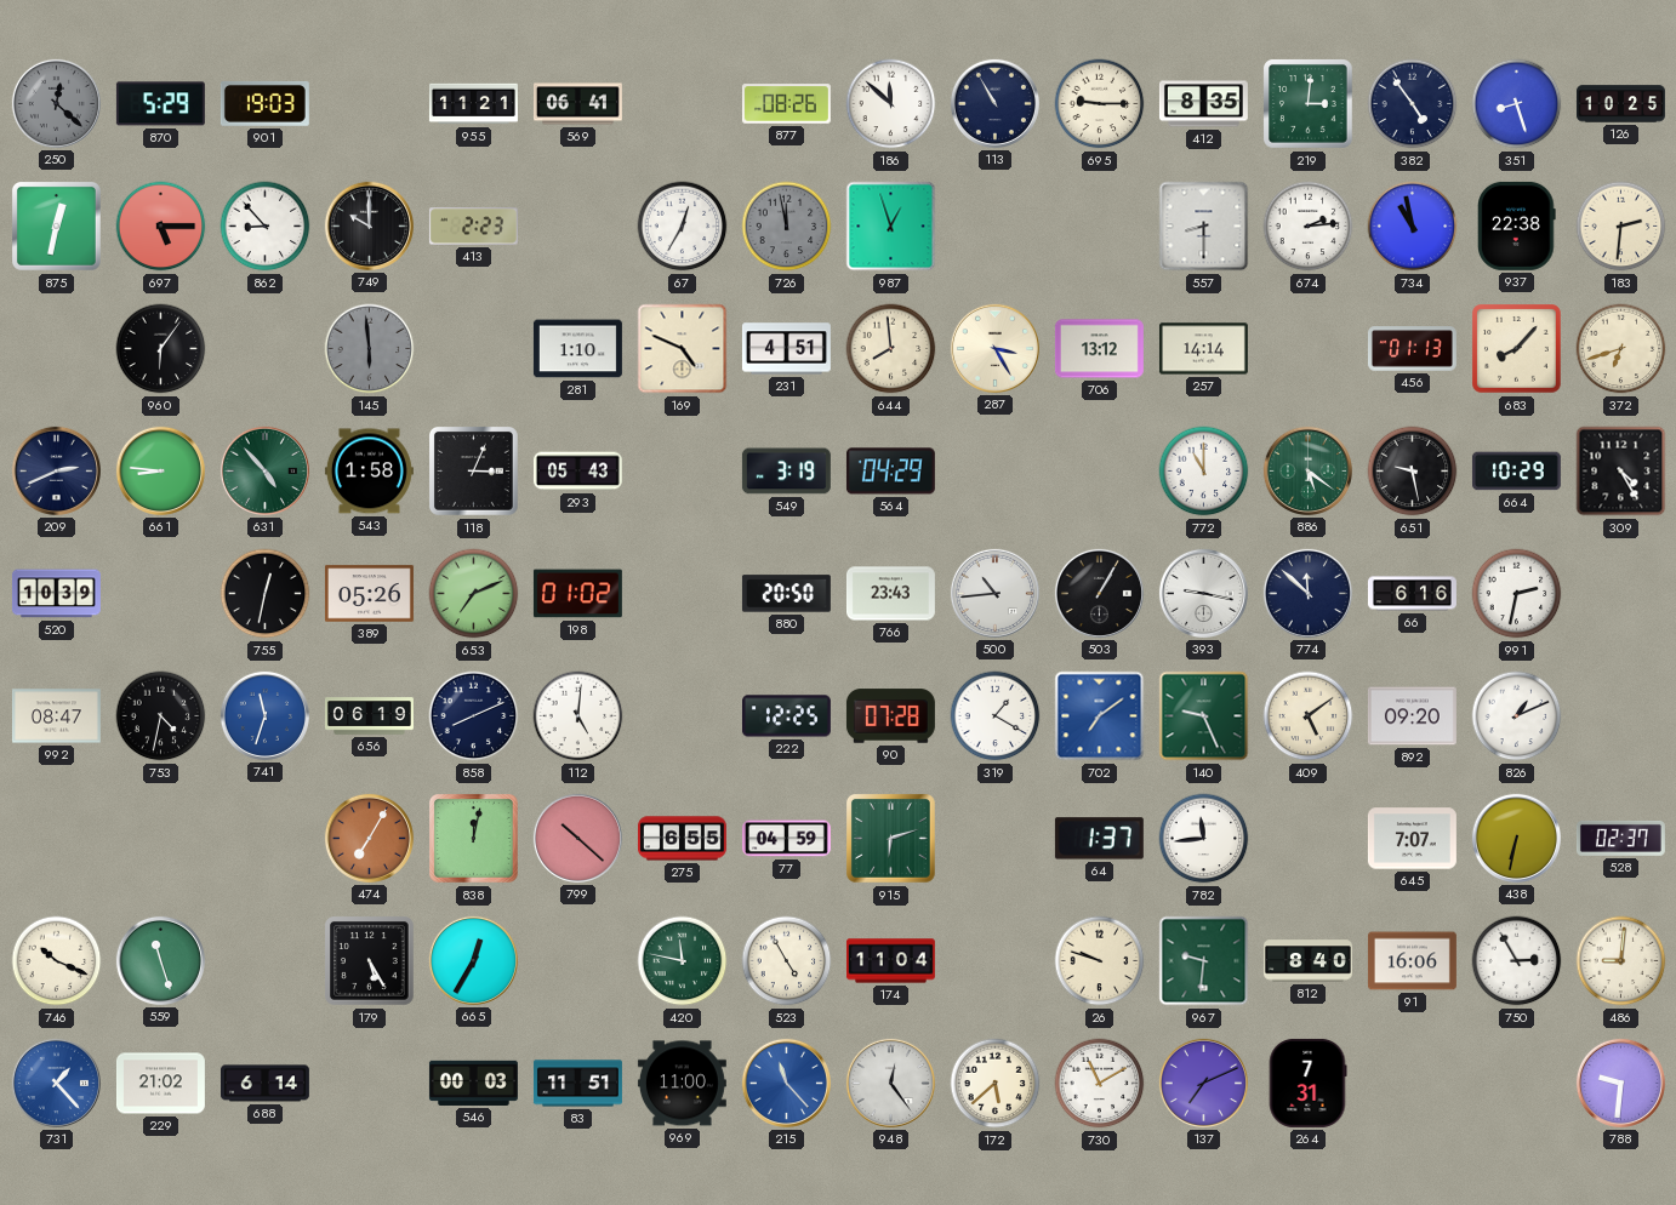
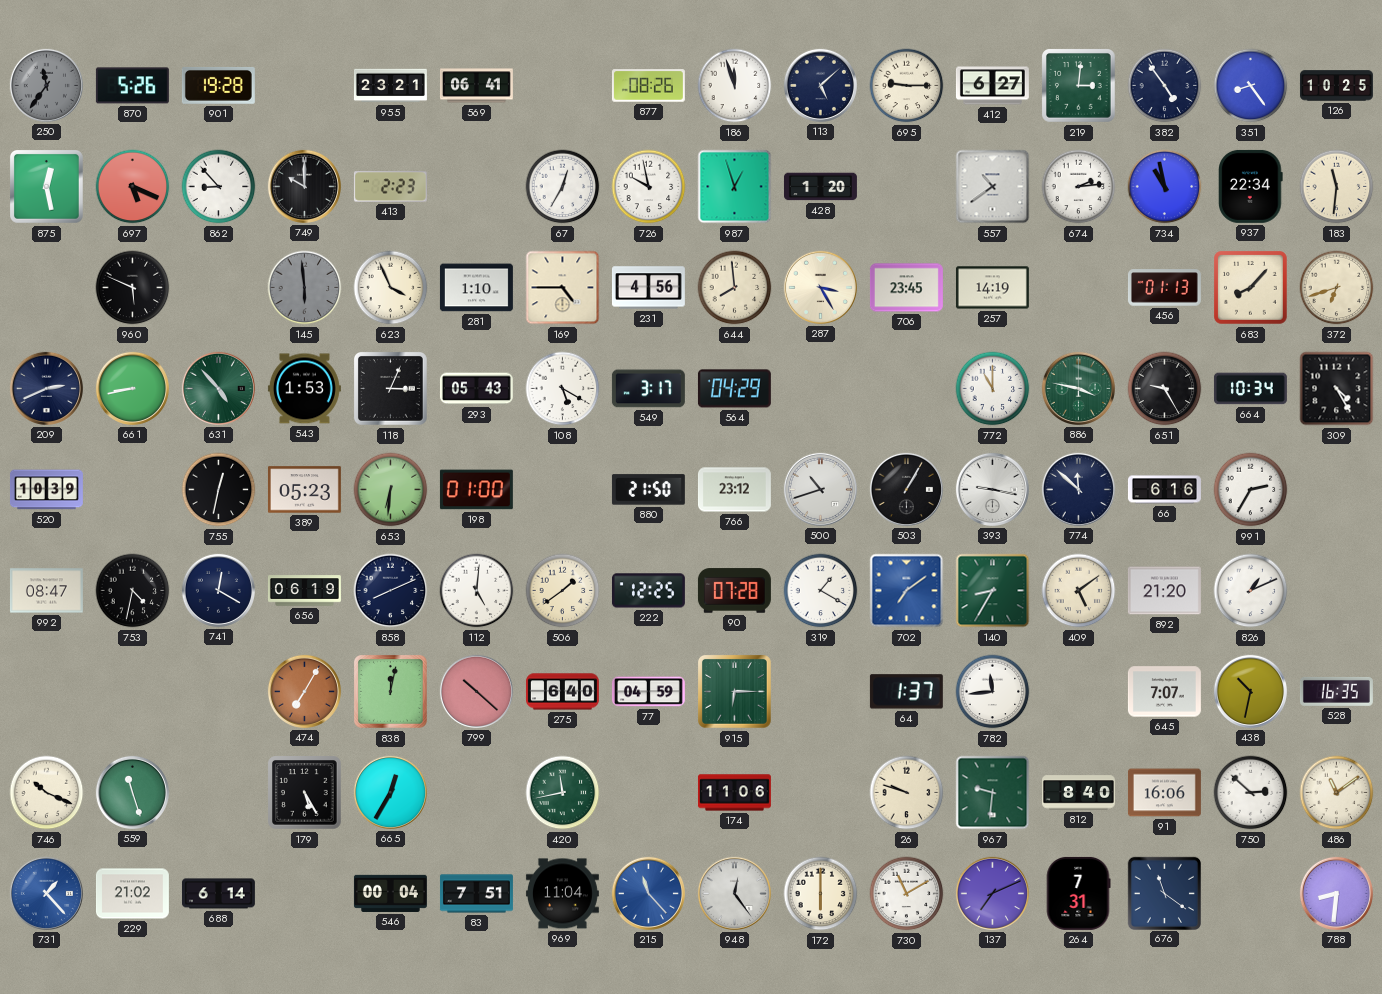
250: 12:22 -> 11:36 (46, 85)
870: 5:29 -> 5:26 (132, 86)
901: 19:03 -> 19:28 (218, 85)
955: 11:21 -> 23:21 (390, 86)
186: 11:52 -> 11:57 (735, 86)
113: 10:55 -> 5:08 (820, 85)
412: 8:35 -> 6:27 (992, 86)
351: 8:27 -> 8:24 (1251, 86)
875: 12:32 -> 12:28 (47, 187)
697: 5:15 -> 5:19 (133, 187)
726: 11:58 -> 9:58 (649, 187)
726 dial: grey -> white (649, 187)
428: none -> 1:20 (820, 187)
557: 8:30 -> 10:39 (993, 187)
937: 22:38 -> 22:34 (1251, 186)
183: 2:31 -> 11:31 (1337, 187)
960: 6:06 -> 5:49 (133, 288)
623: none -> 3:56 (391, 288)
169: 4:49 -> 4:45 (563, 288)
231: 4:51 -> 4:56 (648, 288)
706: 13:12 -> 23:45 (906, 288)
257: 14:14 -> 14:19 (992, 288)
661: 8:46 -> 8:43 (132, 388)
543: 1:58 -> 1:53 (304, 389)
108: none -> 5:20 (563, 389)
549: 3:19 -> 3:17 (648, 389)
886: 5:21 -> 3:47 (1078, 388)
651: 9:28 -> 9:25 (1165, 389)
664: 10:29 -> 10:34 (1250, 389)
389: 05:26 -> 05:23 (304, 490)
653: 7:11 -> 6:31 (391, 490)
198: 01:02 -> 01:00 (476, 490)
880: 20:50 -> 21:50 (648, 490)
766: 23:43 -> 23:12 (734, 490)
500: 10:44 -> 10:42 (820, 489)
991: 2:32 -> 2:35 (1251, 490)
741: 11:33 -> 12:20 (218, 590)
741 dial: blue -> navy (218, 590)
506: none -> 1:39 (563, 591)
140: 9:26 -> 8:35 (993, 591)
892: 09:20 -> 21:20 (1164, 591)
275: 6:55 -> 6:40 (562, 692)
915: 6:12 -> 6:15 (735, 692)
438: 6:32 -> 10:32 (1250, 691)
528: 02:37 -> 16:35 (1336, 691)
420: 11:47 -> 11:43 (563, 793)
523: 4:55 -> none (787, 961)
174: 11:04 -> 11:06 (734, 793)
750: 2:55 -> 2:52 (1251, 793)
486: 9:01 -> 11:09 (1337, 793)
546: 00:03 -> 00:04 (390, 893)
83: 11:51 -> 7:51 (476, 894)
969: 11:00 -> 11:04 (562, 894)
172: 5:38 -> 6:00 (821, 894)
676: none -> 11:21 (1164, 893)
788: 9:31 -> 8:31 (1336, 893)
